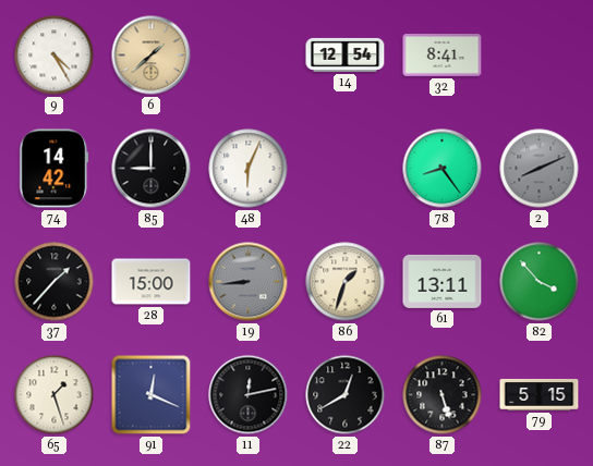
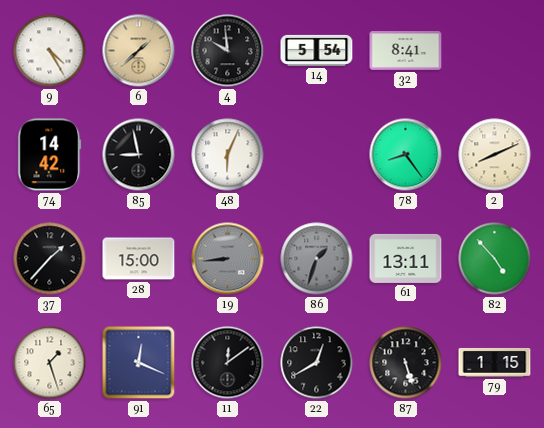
4: none -> 9:59 (228, 51)
14: 12:54 -> 5:54 (317, 50)
85: 9:00 -> 8:58 (139, 155)
2 dial: grey -> cream (495, 155)
86 dial: cream -> grey (317, 259)
82: 3:53 -> 4:53 (495, 259)
11: 12:13 -> 12:09 (228, 363)
79: 5:15 -> 1:15 (495, 362)
